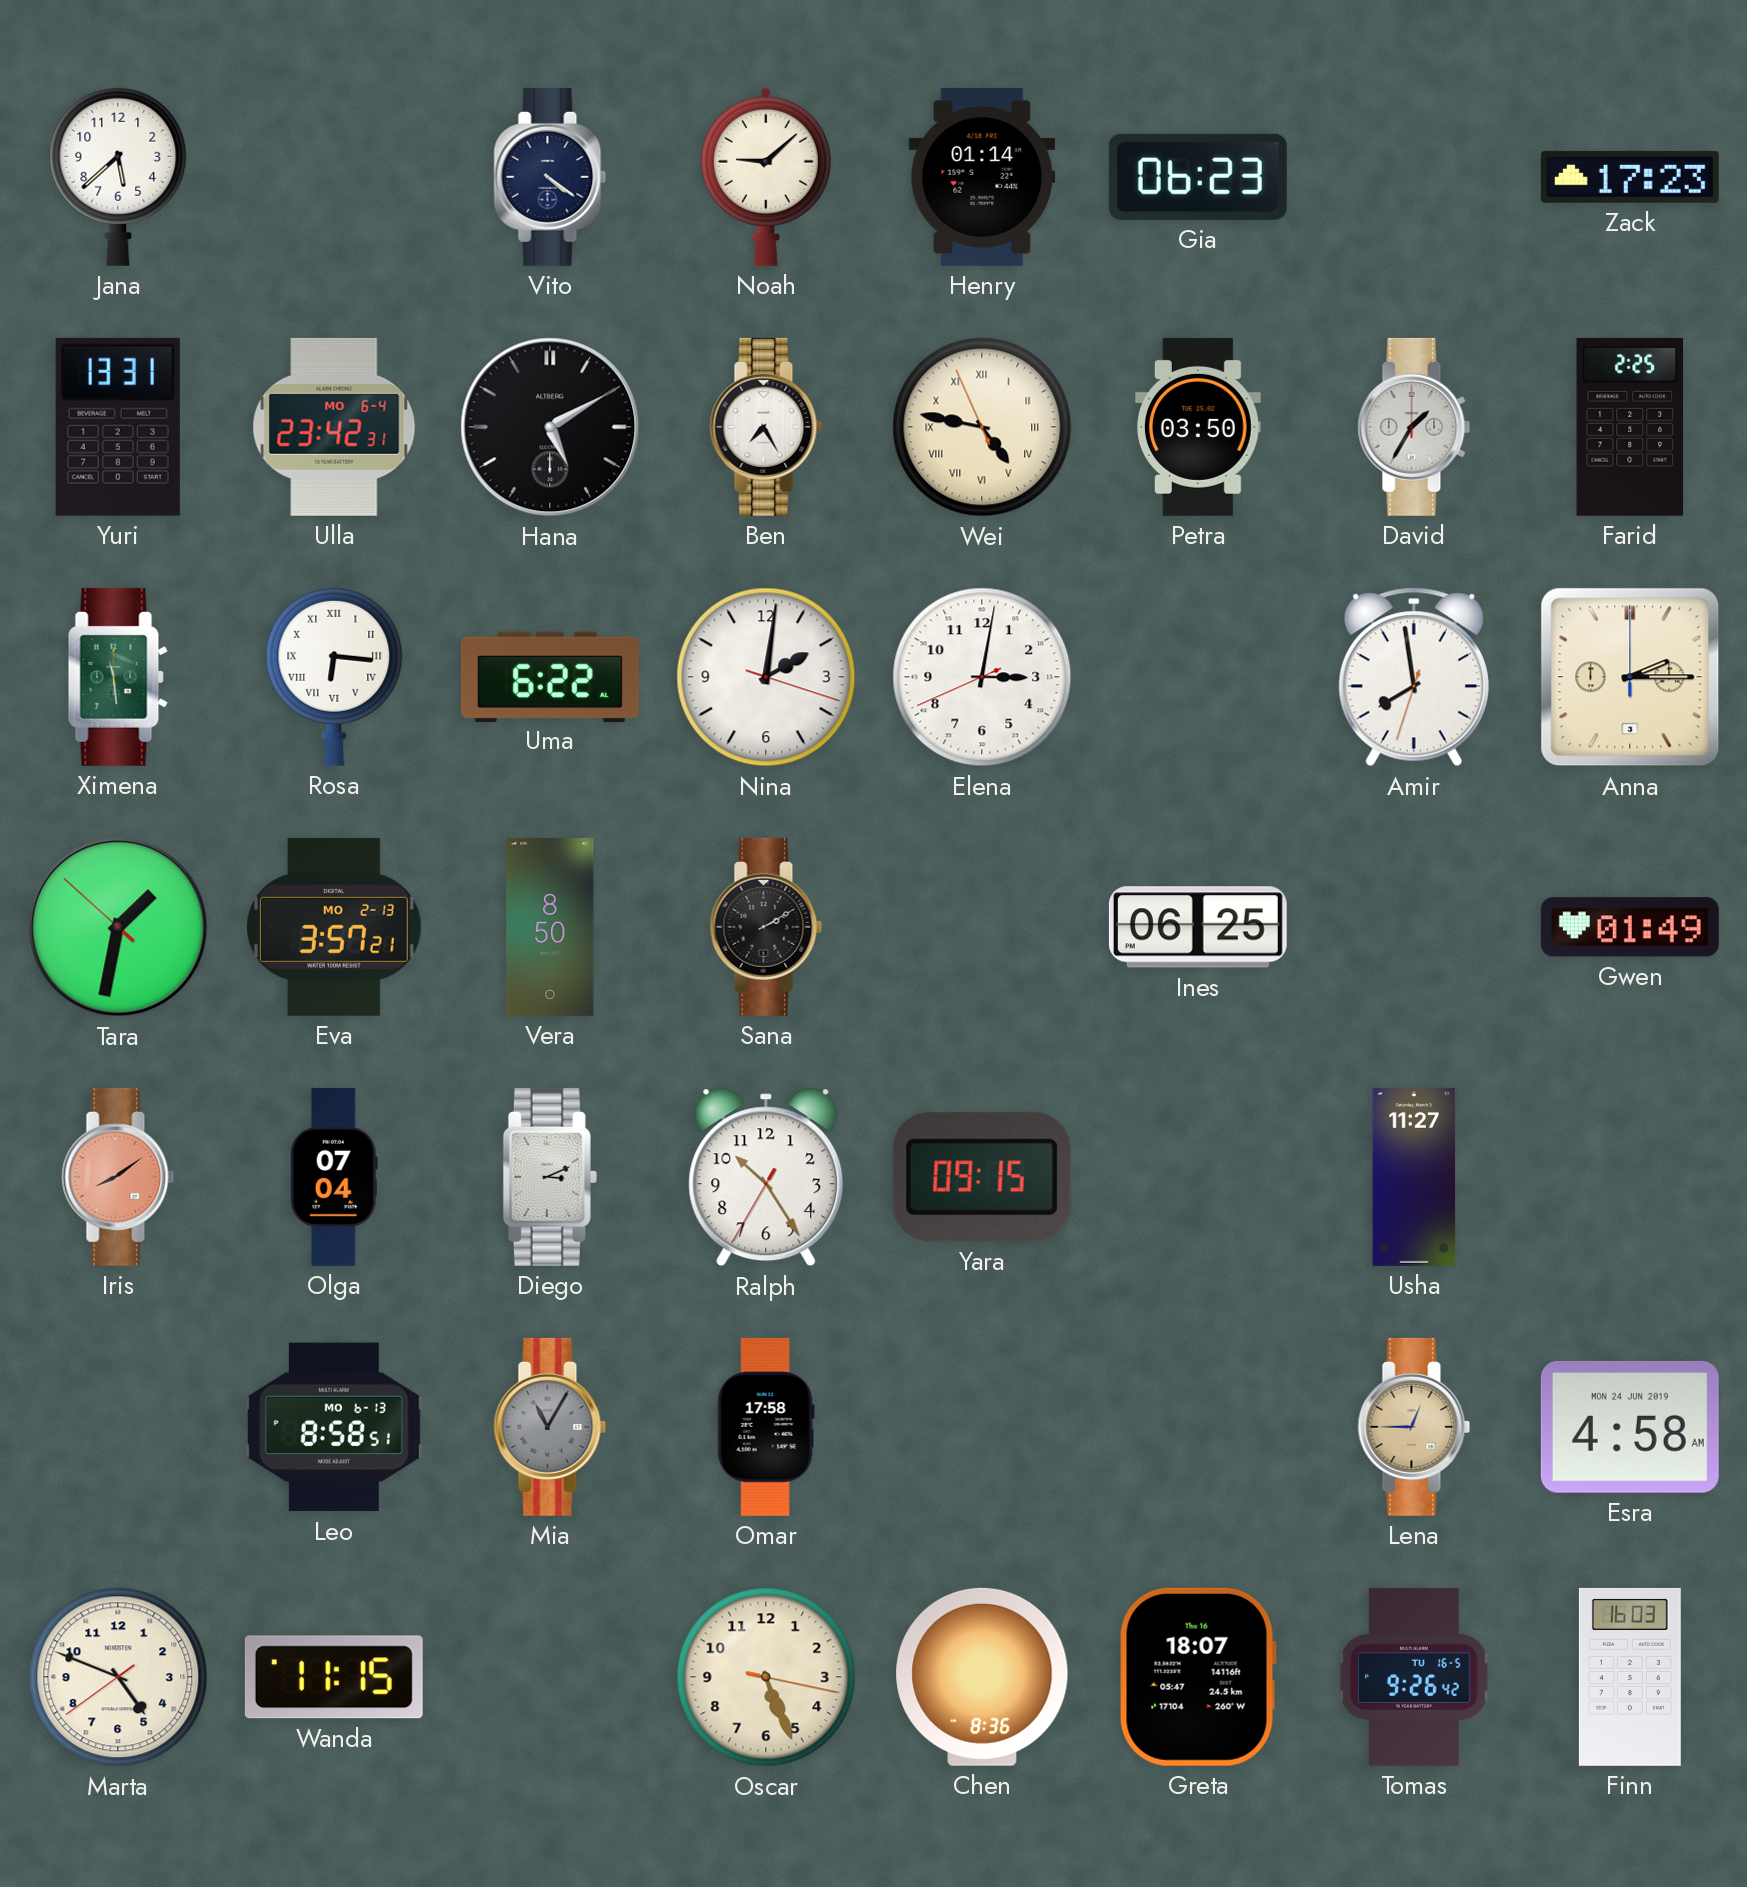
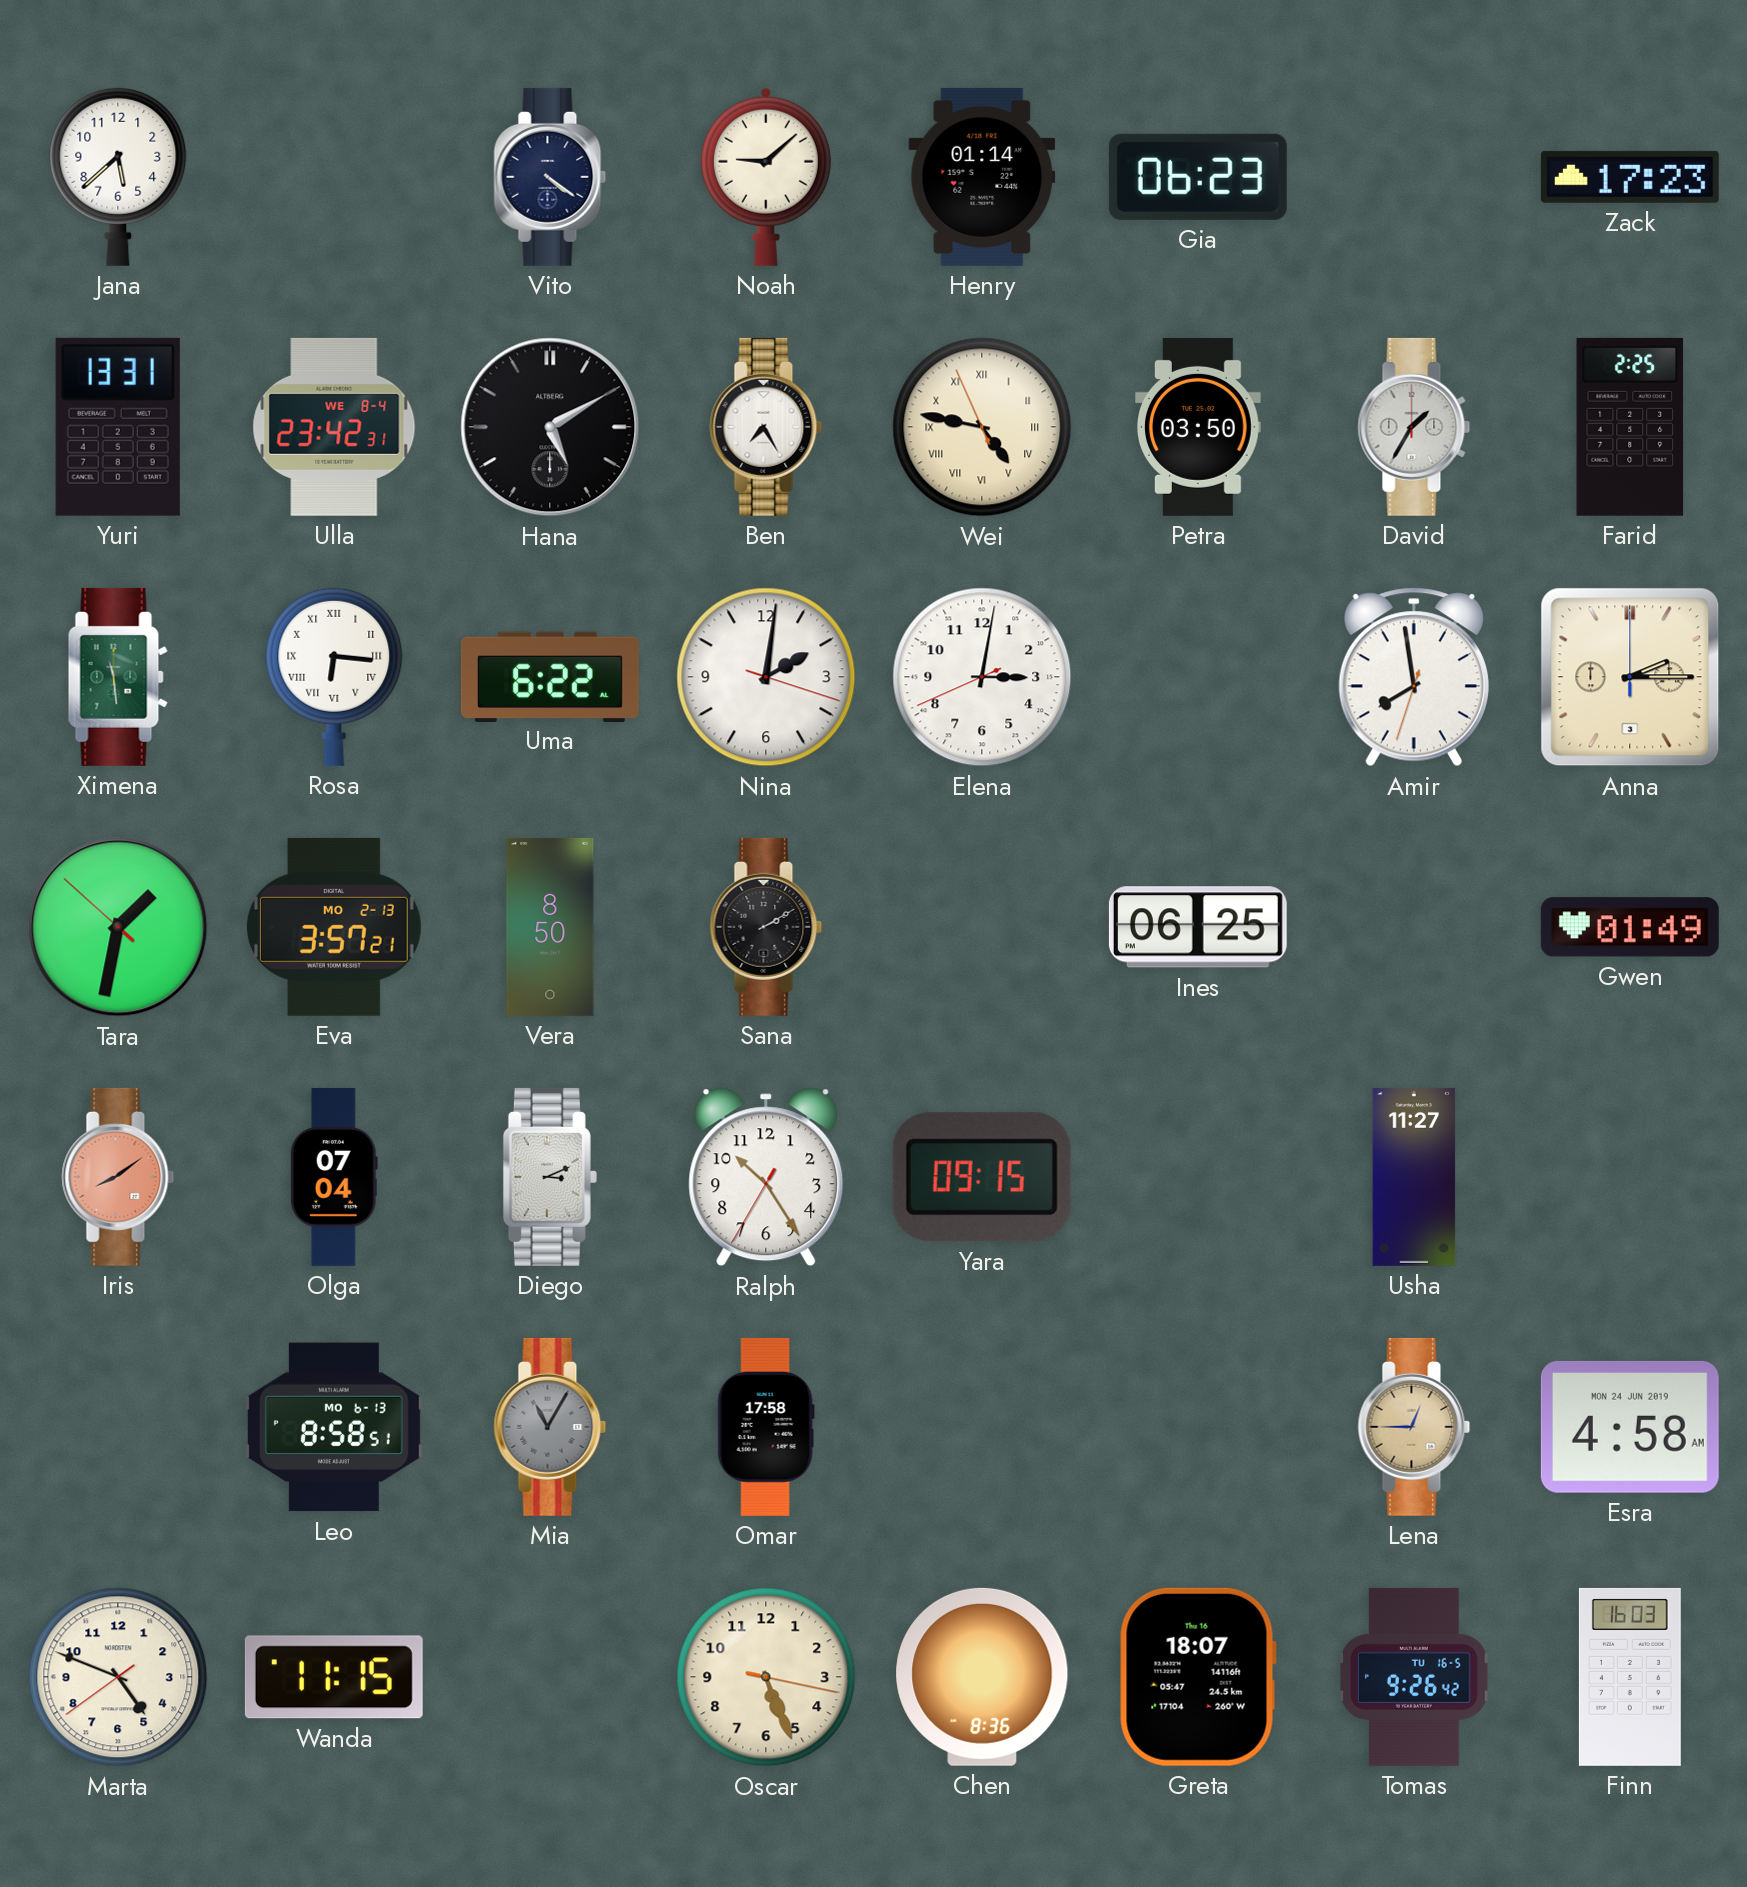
Ulla date: MO 6-4 -> WE 8-4 (334, 427)
